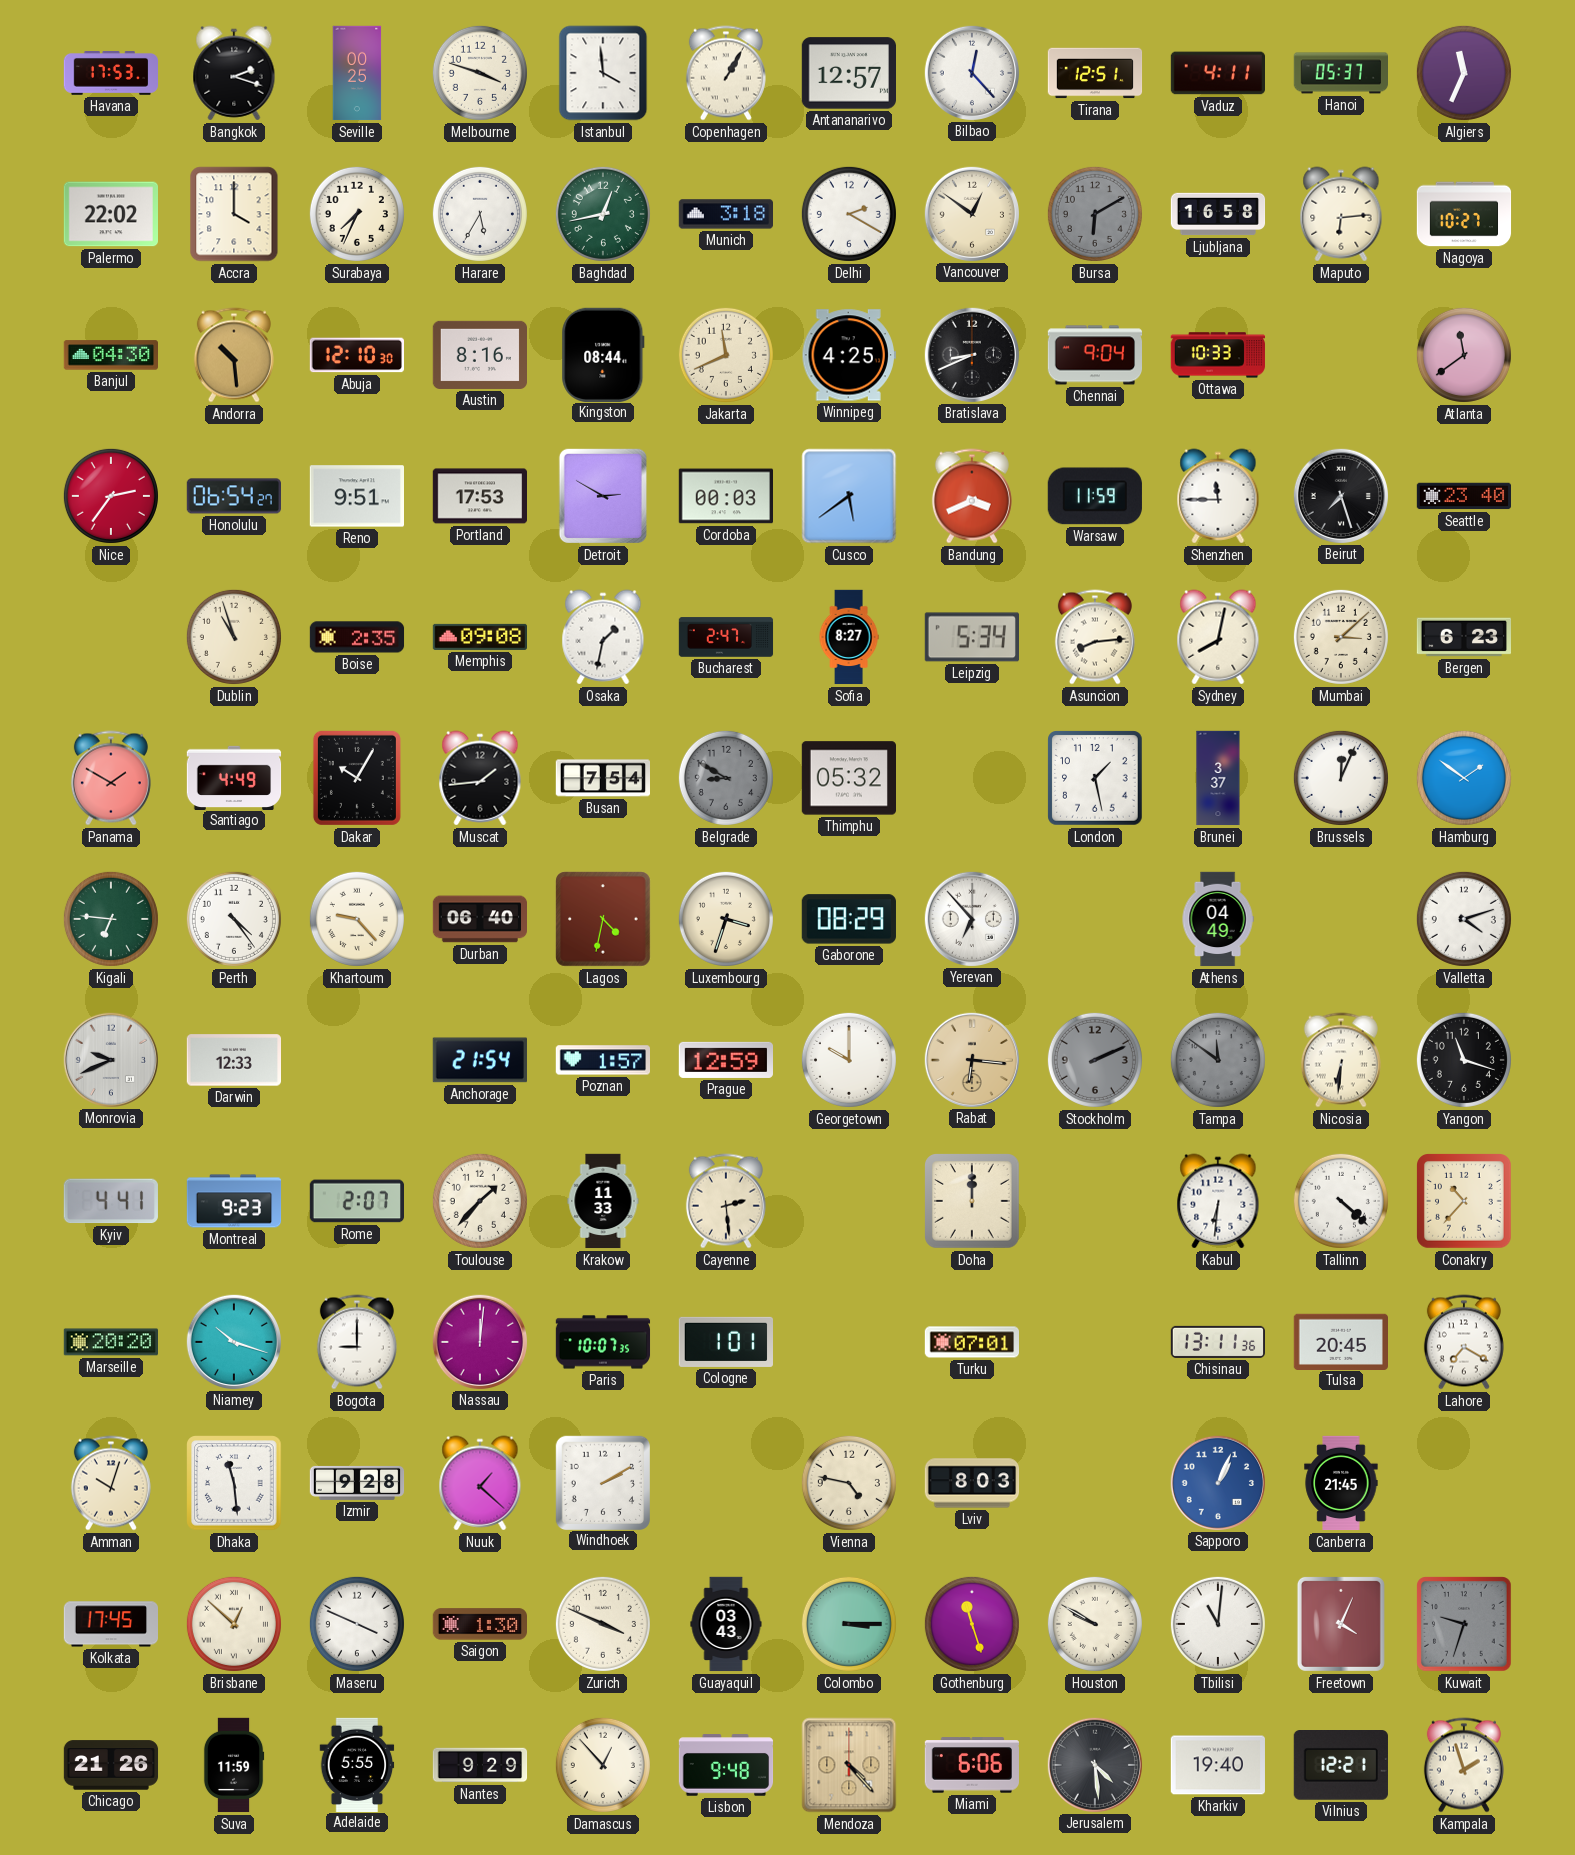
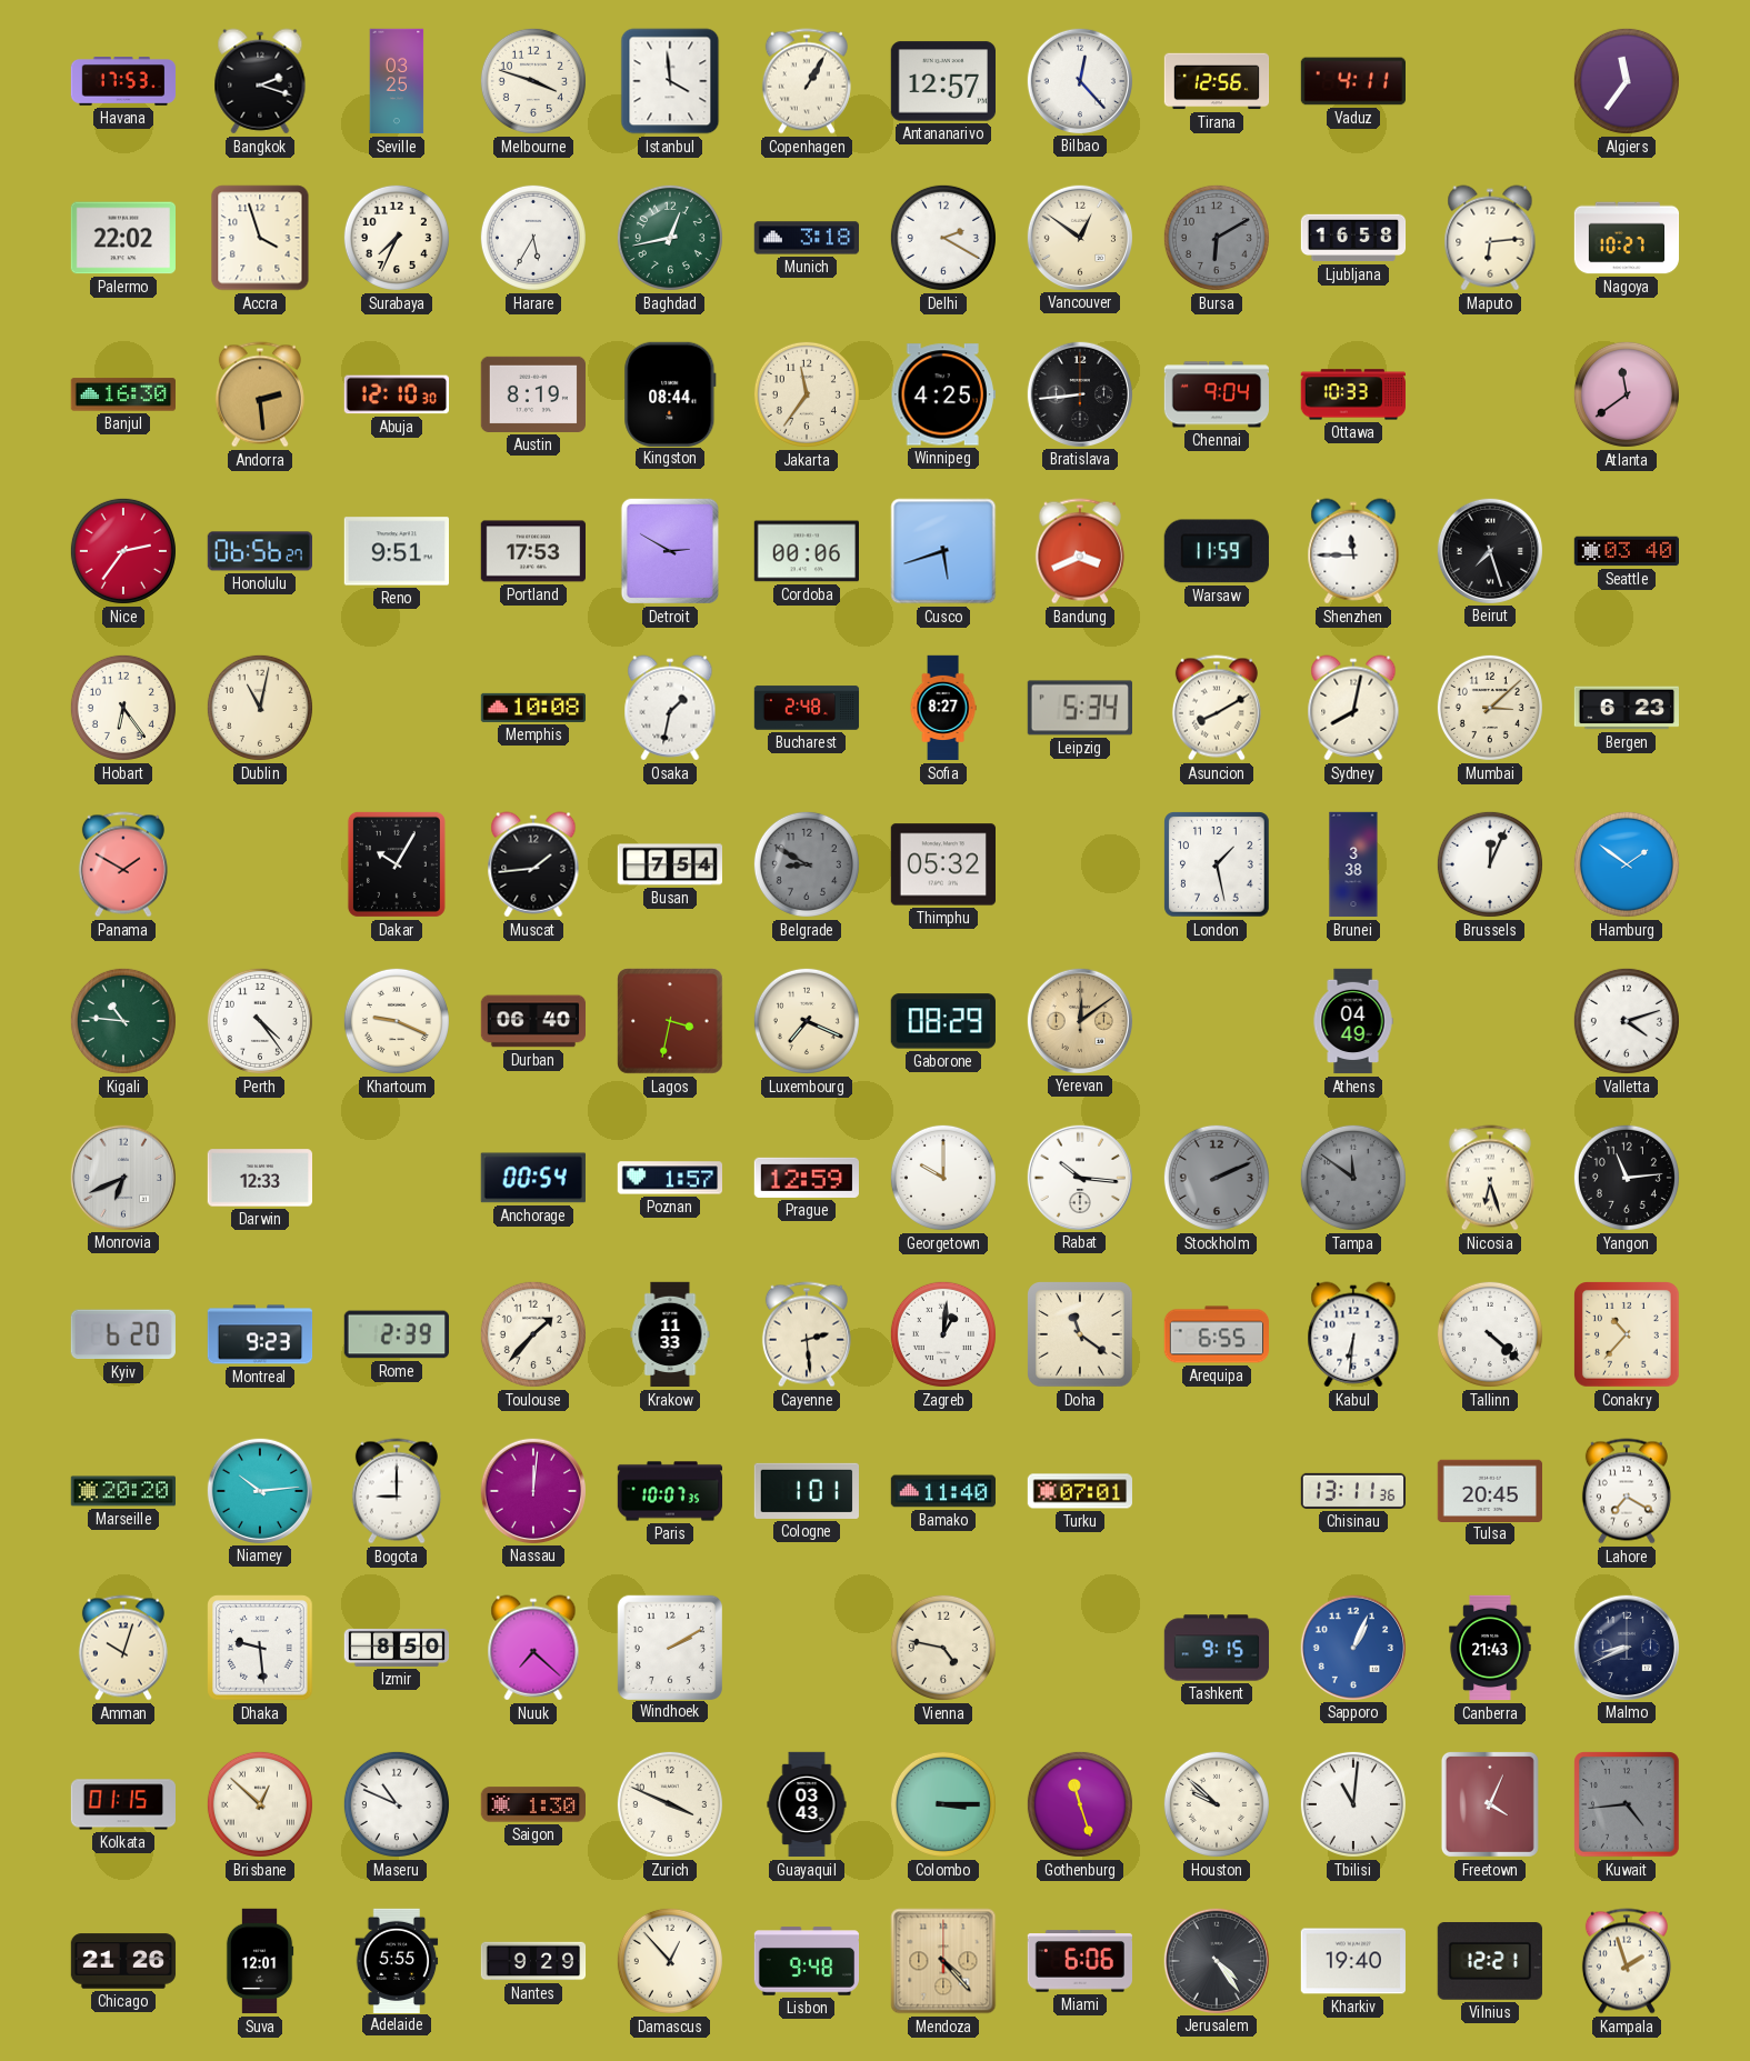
Seville: 00:25 -> 03:25 (397, 81)
Tirana: 12:51 -> 12:56 (1217, 81)
Hanoi: 05:37 -> none (1340, 73)
Algiers: 11:34 -> 11:36 (1627, 81)
Accra: 4:00 -> 3:57 (260, 238)
Banjul: 04:30 -> 16:30 (122, 394)
Andorra: 10:29 -> 2:29 (260, 394)
Austin: 8:16 -> 8:19 (532, 394)
Jakarta: 11:41 -> 11:36 (807, 394)
Bratislava: 8:41 -> 8:44 (1079, 393)
Honolulu: 06:54 -> 06:56 (259, 551)
Cordoba: 00:03 -> 00:06 (806, 551)
Cusco: 5:39 -> 5:42 (943, 551)
Seattle: 23:40 -> 03:40 (1626, 551)
Hobart: none -> 6:24 (123, 708)
Dublin: 10:57 -> 11:02 (260, 708)
Boise: 2:35 -> none (357, 637)
Memphis: 09:08 -> 10:08 (532, 708)
Bucharest: 2:47 -> 2:48 (807, 708)
Asuncion: 8:14 -> 8:10 (1217, 708)
Santiago: 4:49 -> none (234, 777)
Brunei: 3:37 -> 3:38 (1353, 864)
Kigali: 6:46 -> 10:46 (123, 1021)
Khartoum: 9:23 -> 9:19 (397, 1021)
Lagos: 4:32 -> 3:32 (670, 1021)
Luxembourg: 3:33 -> 7:19 (807, 1021)
Yerevan: 6:53 -> 12:09 (1079, 1020)
Yerevan dial: white -> champagne (1079, 1020)
Monrovia: 9:41 -> 6:41 (122, 1177)
Anchorage: 21:54 -> 00:54 (533, 1178)
Rabat: 6:16 -> 10:16 (1079, 1177)
Rabat dial: champagne -> white (1079, 1177)
Nicosia: 6:31 -> 6:27 (1490, 1178)
Yangon: 11:18 -> 11:14 (1627, 1178)
Kyiv: 4:41 -> 6:20 (123, 1334)
Rome: 2:07 -> 2:39 (396, 1334)
Zagreb: none -> 1:01 (943, 1334)
Doha: 12:00 -> 11:21 (1081, 1335)
Arequipa: none -> 6:55 (1216, 1334)
Niamey: 10:18 -> 10:14 (259, 1490)
Bamako: none -> 11:40 (942, 1491)
Dhaka: 11:29 -> 9:29 (260, 1648)
Izmir: 9:28 -> 8:50 (397, 1648)
Nuuk: 1:22 -> 7:22 (533, 1648)
Lviv: 8:03 -> none (972, 1483)
Tashkent: none -> 9:15 (1217, 1648)
Canberra: 21:45 -> 21:43 (1490, 1648)
Malmo: none -> 8:41 (1626, 1647)
Kolkata: 17:45 -> 01:15 (123, 1804)
Maseru: 3:49 -> 10:49 (397, 1804)
Houston: 9:50 -> 9:52 (1217, 1804)
Kuwait: 9:33 -> 4:44 (1627, 1804)
Suva: 11:59 -> 12:01 (260, 1961)
Jerusalem: 4:29 -> 4:24 (1216, 1960)
